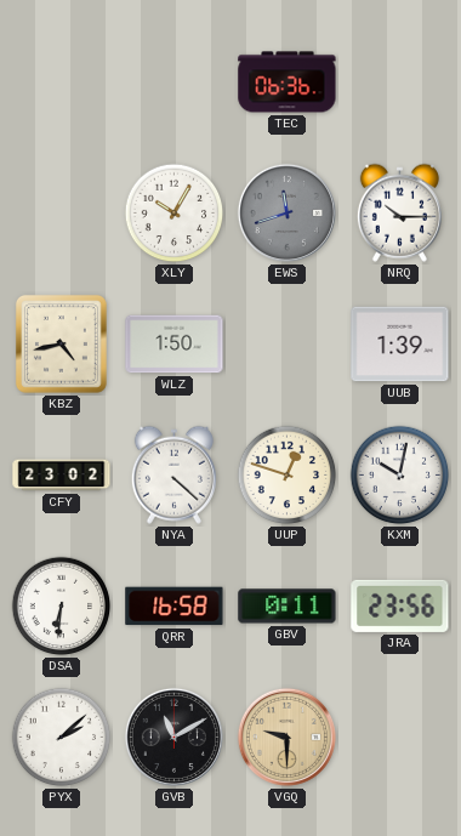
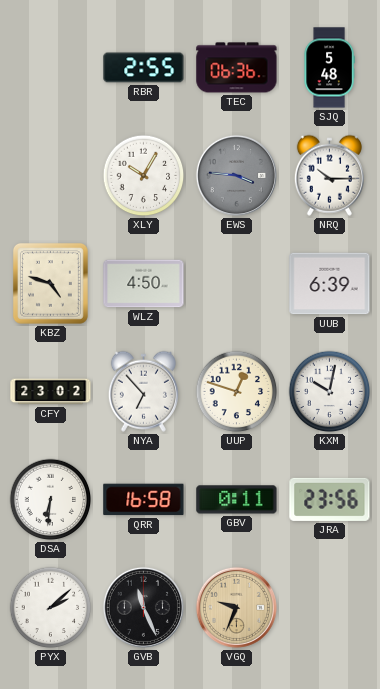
RBR: none -> 2:55 (144, 68)
SJQ: none -> 5:48 (329, 68)
EWS: 11:42 -> 3:46 (236, 175)
KBZ: 4:43 -> 4:48 (50, 283)
WLZ: 1:50 -> 4:50 (144, 284)
UUB: 1:39 -> 6:39 (330, 284)
NYA: 4:22 -> 6:53 (143, 391)
GVB: 11:10 -> 11:26 (143, 607)
VGQ: 9:30 -> 9:34 (236, 607)
